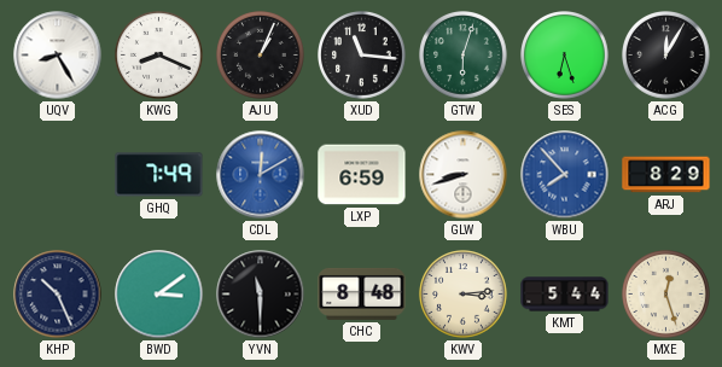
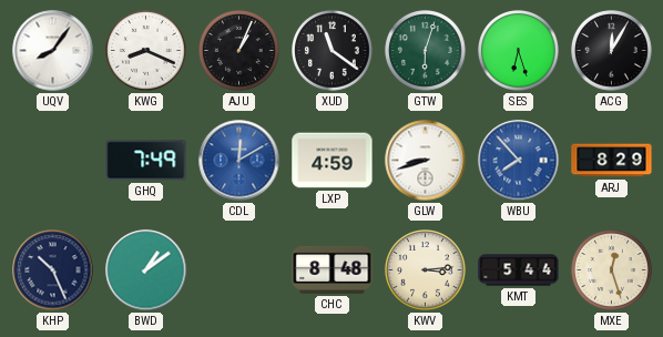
UQV: 8:25 -> 8:06 (53, 51)
XUD: 11:16 -> 11:21 (333, 51)
LXP: 6:59 -> 4:59 (333, 161)
BWD: 3:09 -> 1:09 (146, 270)
YVN: 11:30 -> none (261, 295)
